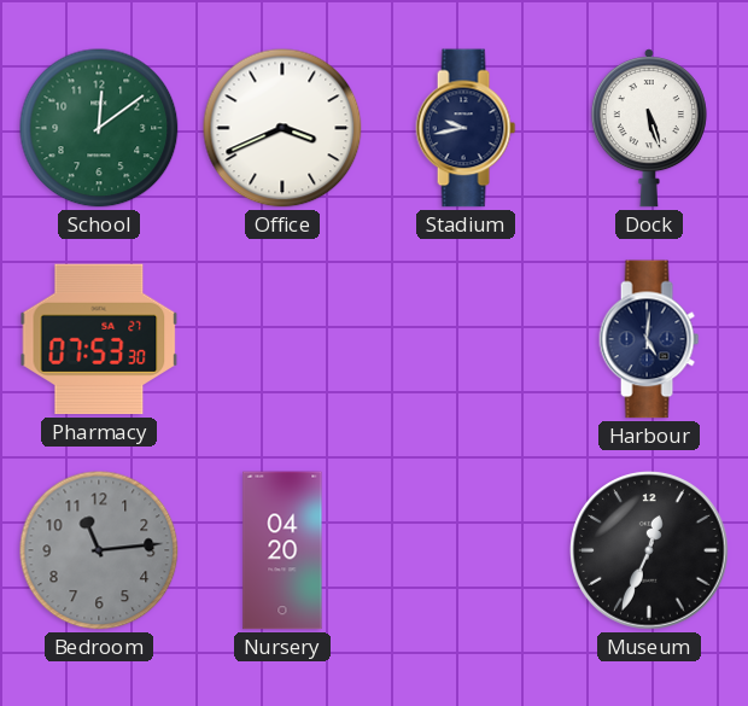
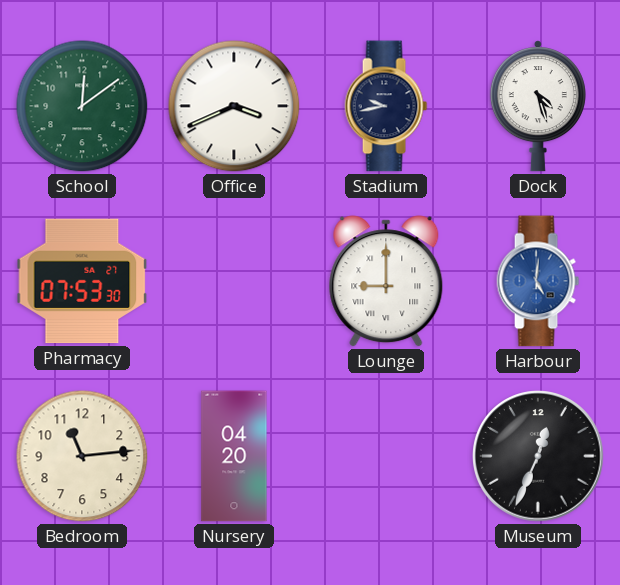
Dock: 5:27 -> 4:27 (538, 106)
Lounge: none -> 9:00 (386, 281)
Harbour dial: navy -> blue (538, 281)
Bedroom dial: grey -> cream (82, 456)
